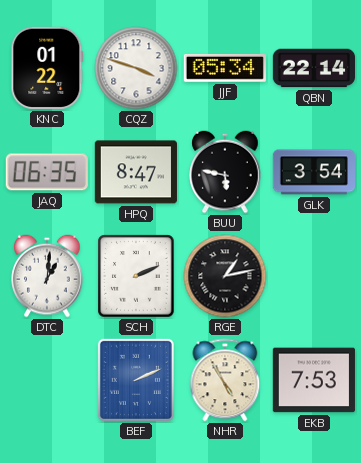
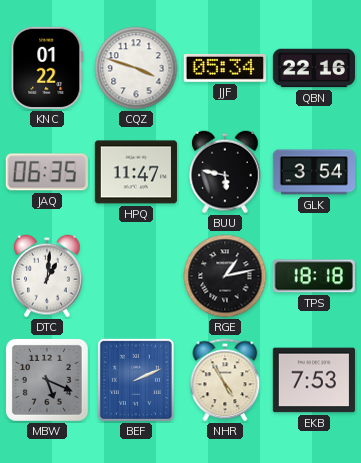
QBN: 22:14 -> 22:16 (313, 68)
HPQ: 8:47 -> 11:47 (135, 172)
SCH: 2:11 -> none (136, 276)
TPS: none -> 18:18 (314, 276)
MBW: none -> 5:19 (47, 380)
